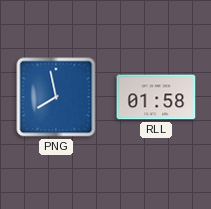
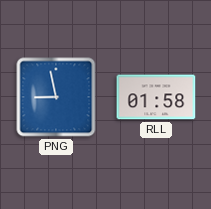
PNG: 7:58 -> 8:58 (56, 97)
